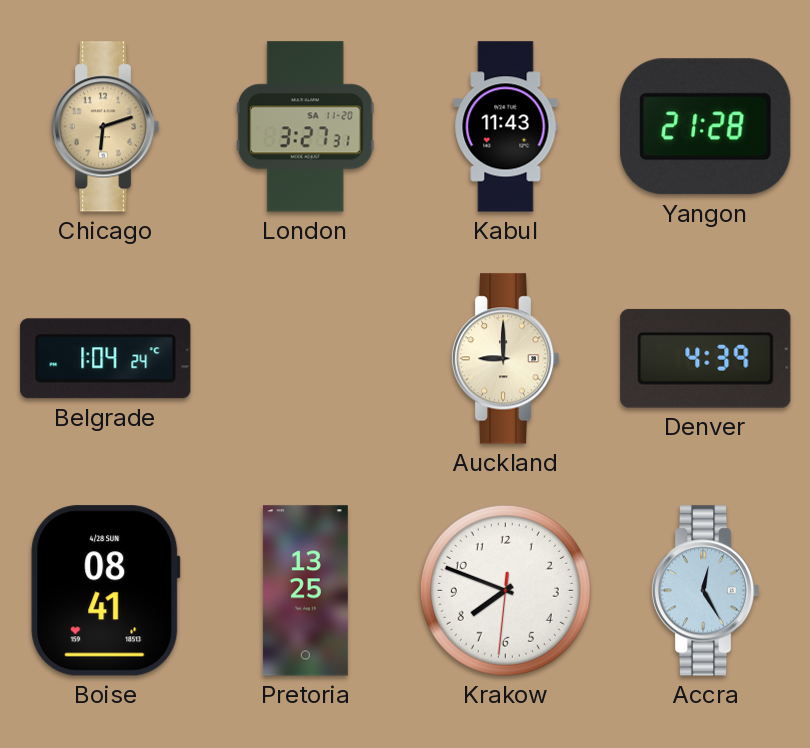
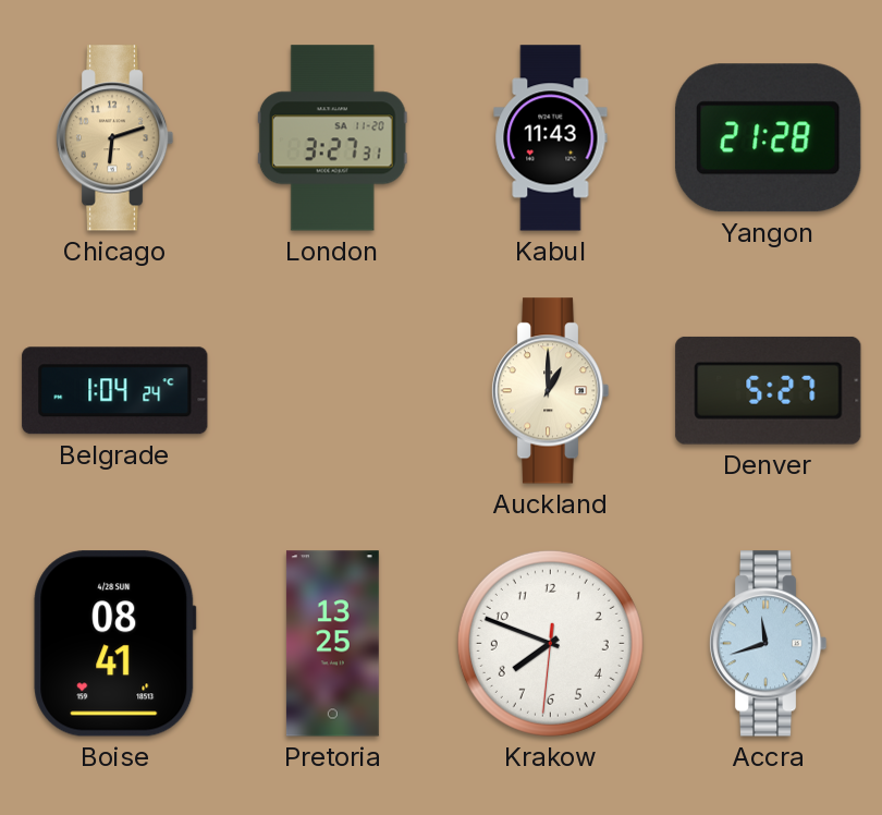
Auckland: 9:00 -> 1:00 (550, 391)
Denver: 4:39 -> 5:27 (769, 390)
Accra: 12:25 -> 11:42 (768, 644)
